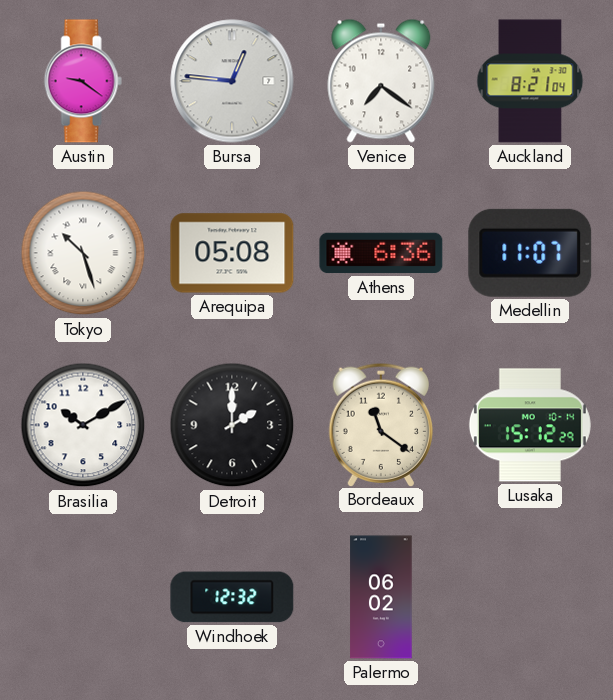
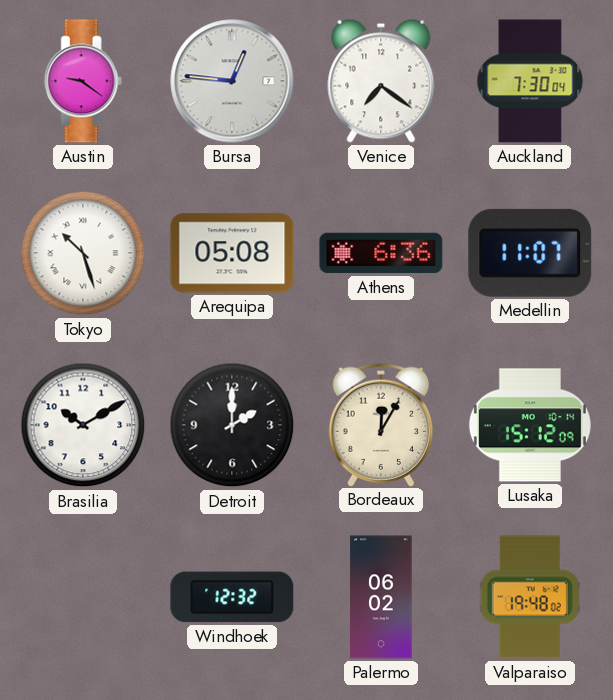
Auckland: 8:21 -> 7:30 (530, 81)
Bordeaux: 11:21 -> 12:05 (380, 424)
Lusaka: 15:12:29 -> 15:12:09 (530, 425)
Valparaiso: none -> 19:48 (530, 597)
